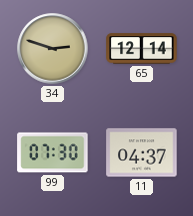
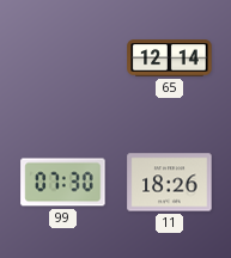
34: 2:48 -> none (53, 49)
11: 04:37 -> 18:26 (170, 183)
